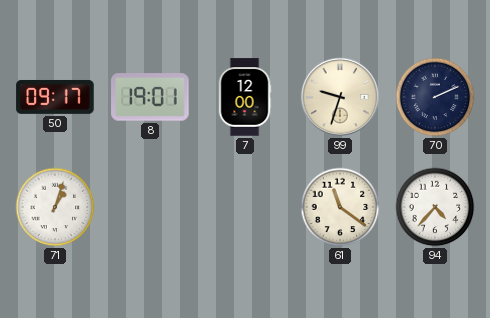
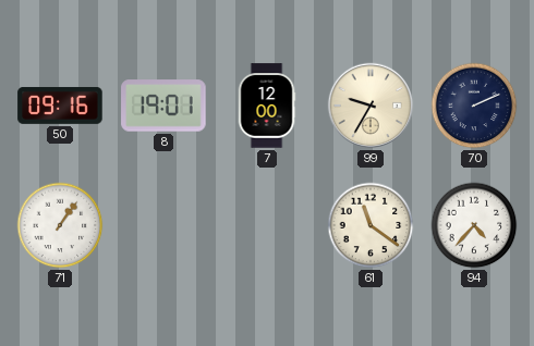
50: 09:17 -> 09:16 (60, 106)
99: 9:33 -> 9:35 (371, 106)
71: 1:03 -> 1:06 (60, 225)
